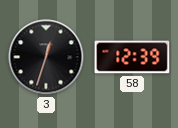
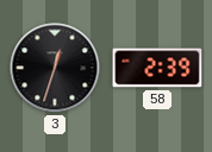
58: 12:39 -> 2:39 (157, 68)
